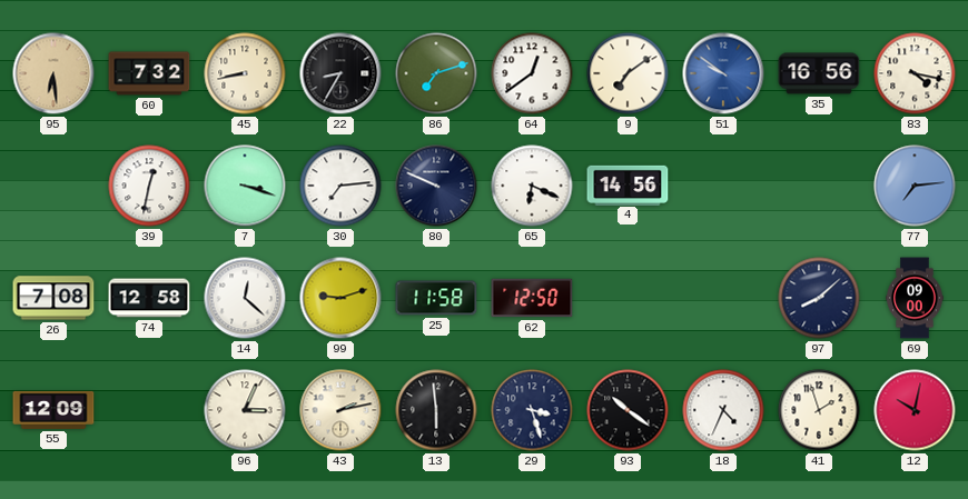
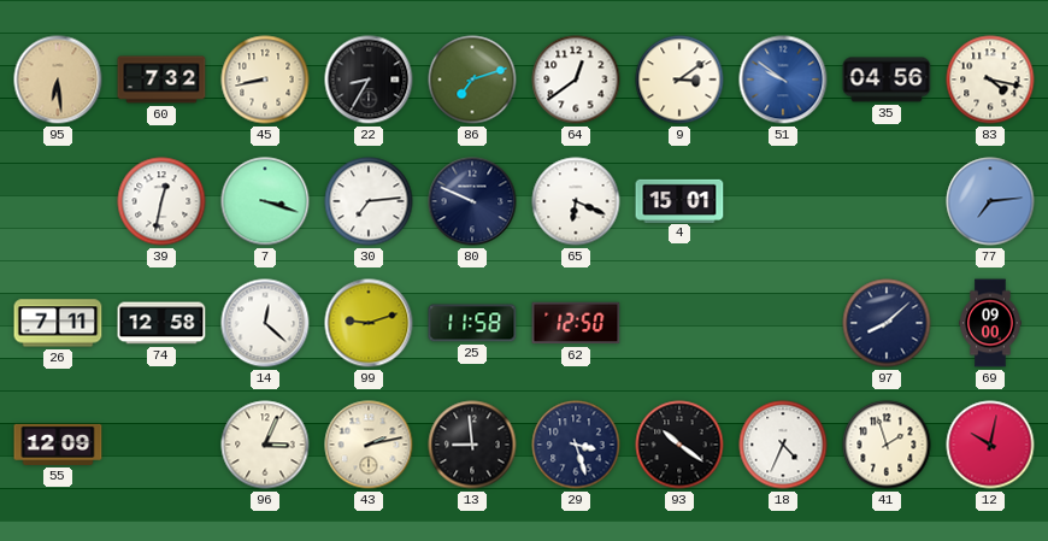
9: 7:09 -> 3:09 (679, 80)
35: 16:56 -> 04:56 (887, 80)
4: 14:56 -> 15:01 (679, 200)
26: 7:08 -> 7:11 (58, 323)
13: 5:59 -> 8:59 (472, 445)
